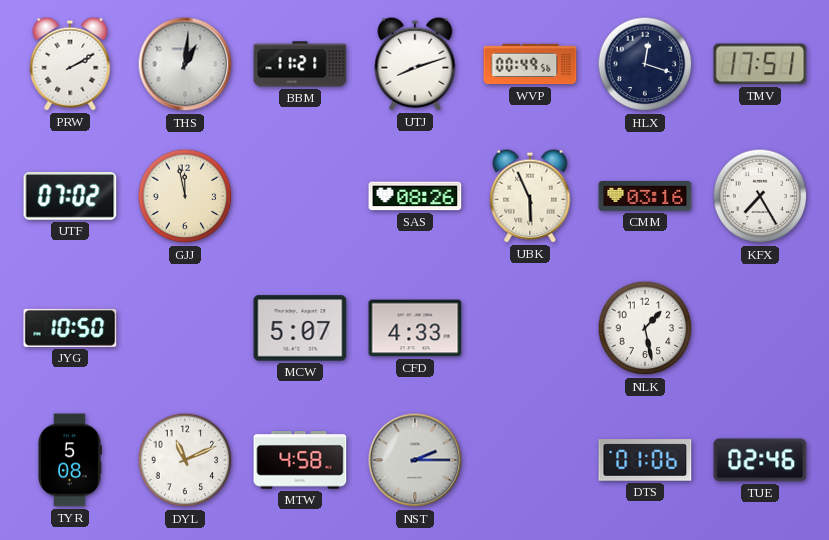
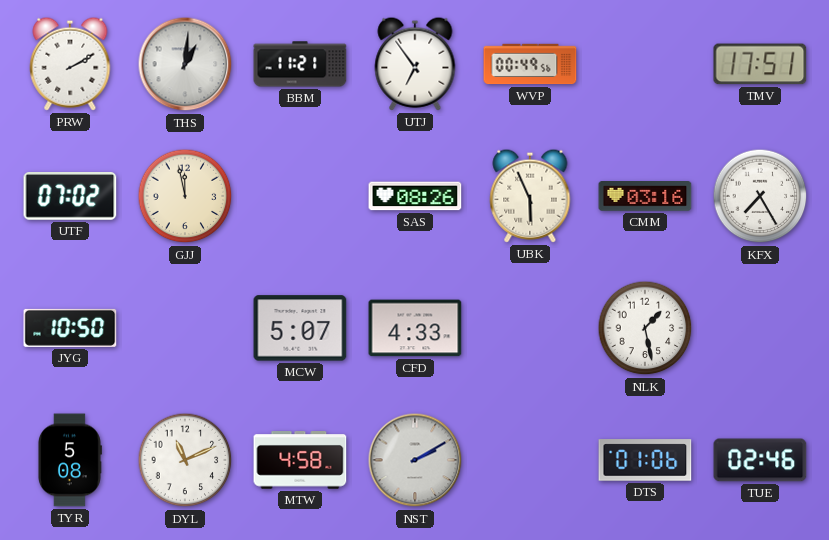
UTJ: 8:12 -> 6:54 (415, 64)
HLX: 12:18 -> none (645, 64)
NST: 2:15 -> 2:10 (415, 460)
